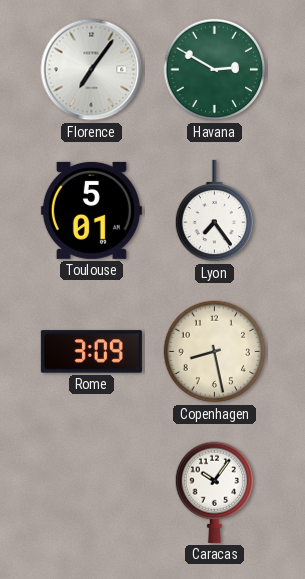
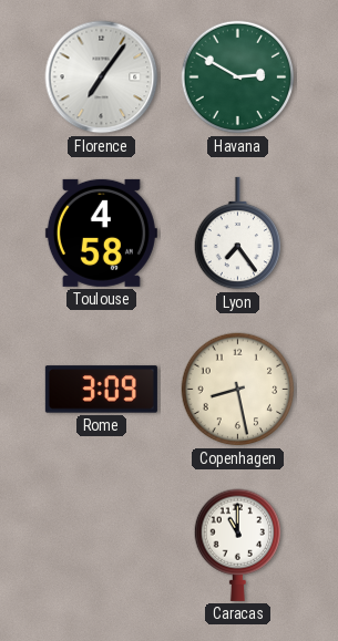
Toulouse: 5:01 -> 4:58 (101, 232)
Caracas: 10:06 -> 11:00 (238, 545)
